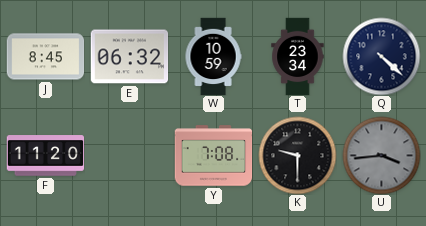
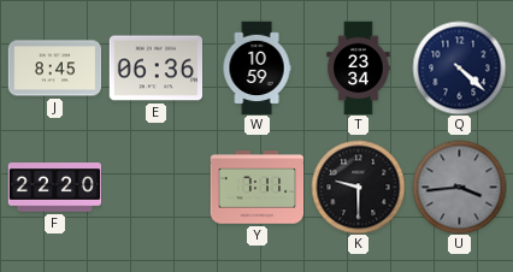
E: 06:32 -> 06:36 (155, 69)
F: 11:20 -> 22:20 (54, 188)
Y: 7:08 -> 7:11 (256, 188)
